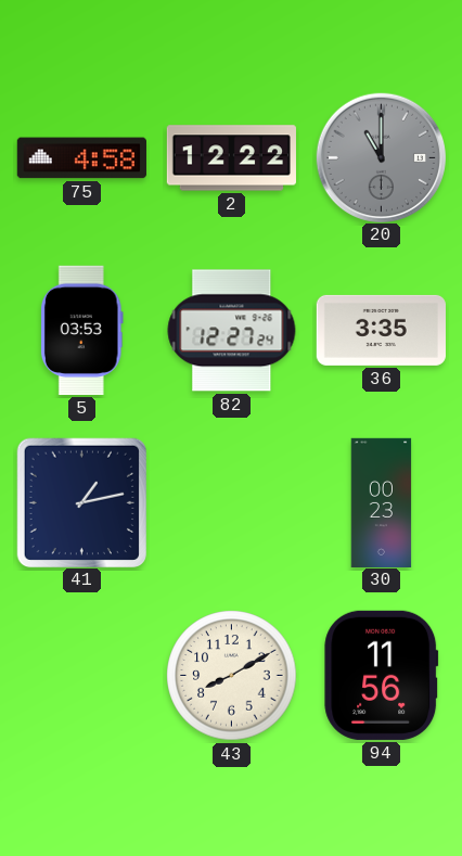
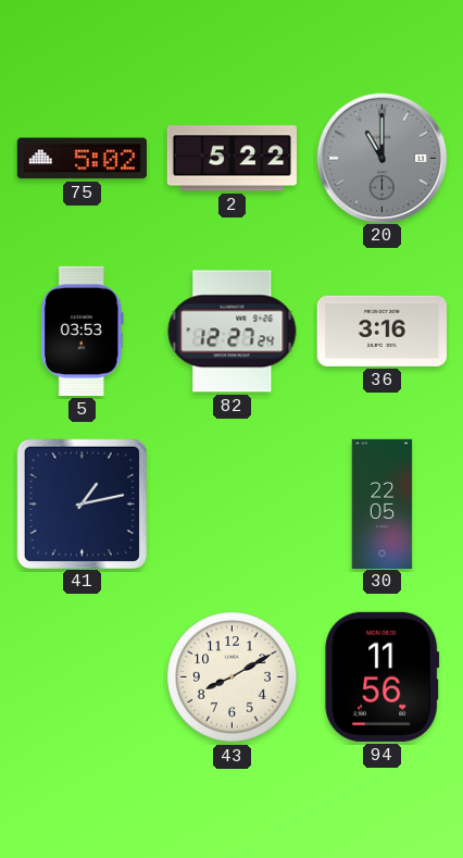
75: 4:58 -> 5:02 (82, 159)
2: 12:22 -> 5:22 (231, 159)
36: 3:35 -> 3:16 (381, 331)
30: 00:23 -> 22:05 (383, 503)
